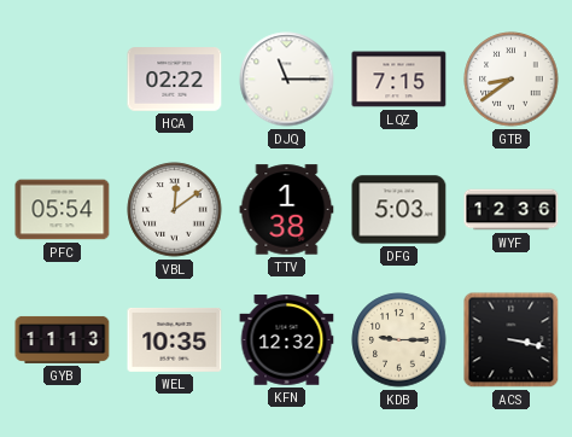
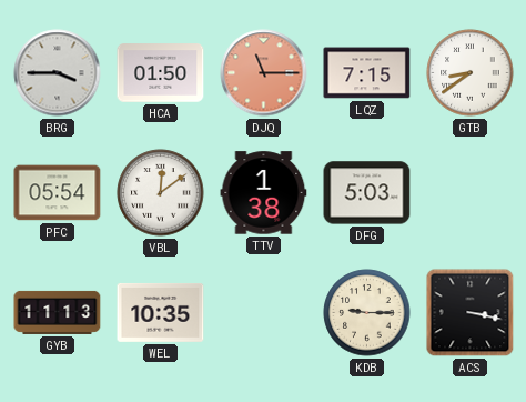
BRG: none -> 3:45 (58, 73)
HCA: 02:22 -> 01:50 (161, 73)
DJQ dial: white -> salmon (264, 73)
WYF: 12:36 -> none (512, 210)
KFN: 12:32 -> none (287, 340)
